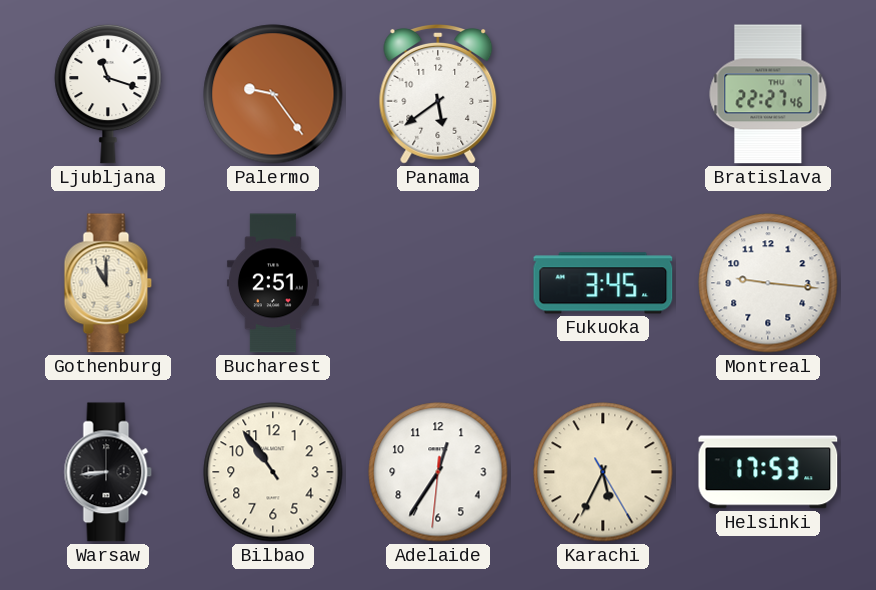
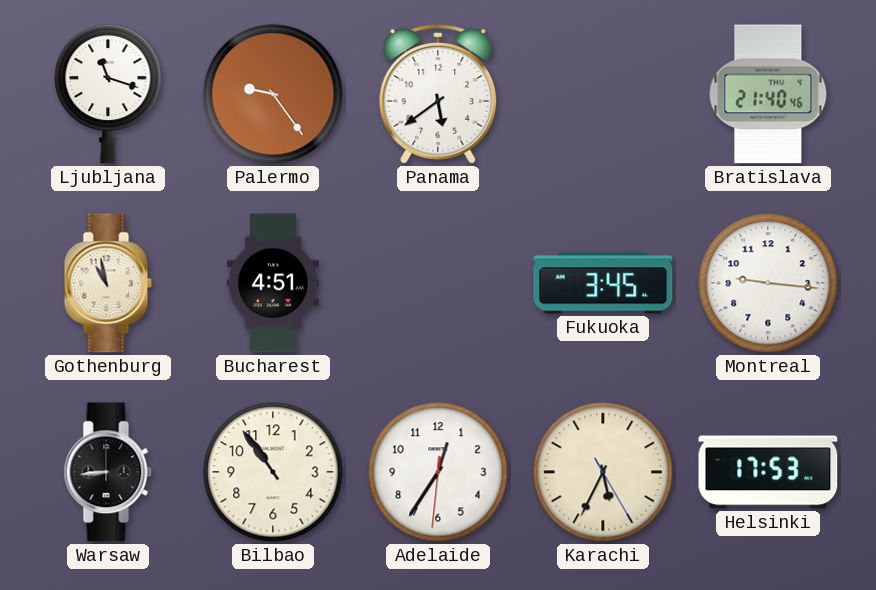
Bratislava: 22:27 -> 21:40 (768, 94)
Gothenburg: 11:00 -> 10:58 (108, 283)
Bucharest: 2:51 -> 4:51 (273, 283)
